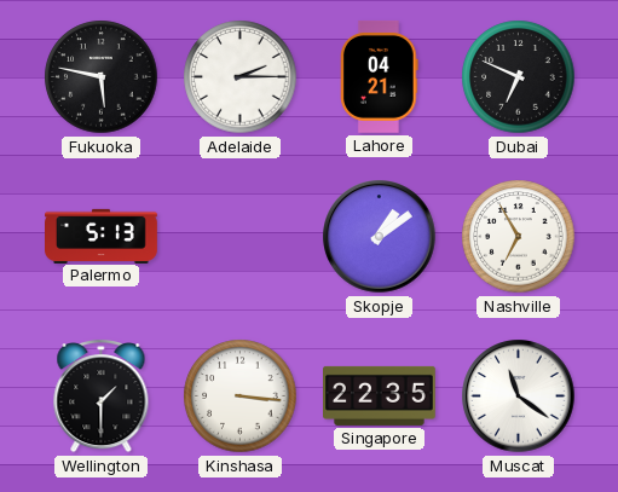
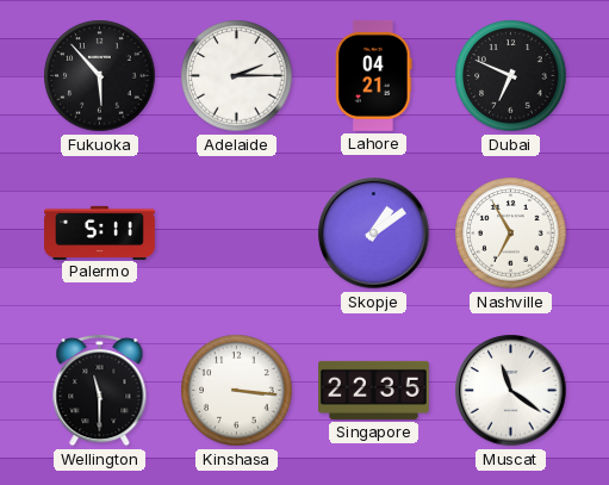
Fukuoka: 5:47 -> 5:53 (100, 76)
Palermo: 5:13 -> 5:11 (100, 232)
Wellington: 1:30 -> 11:30 (100, 391)
